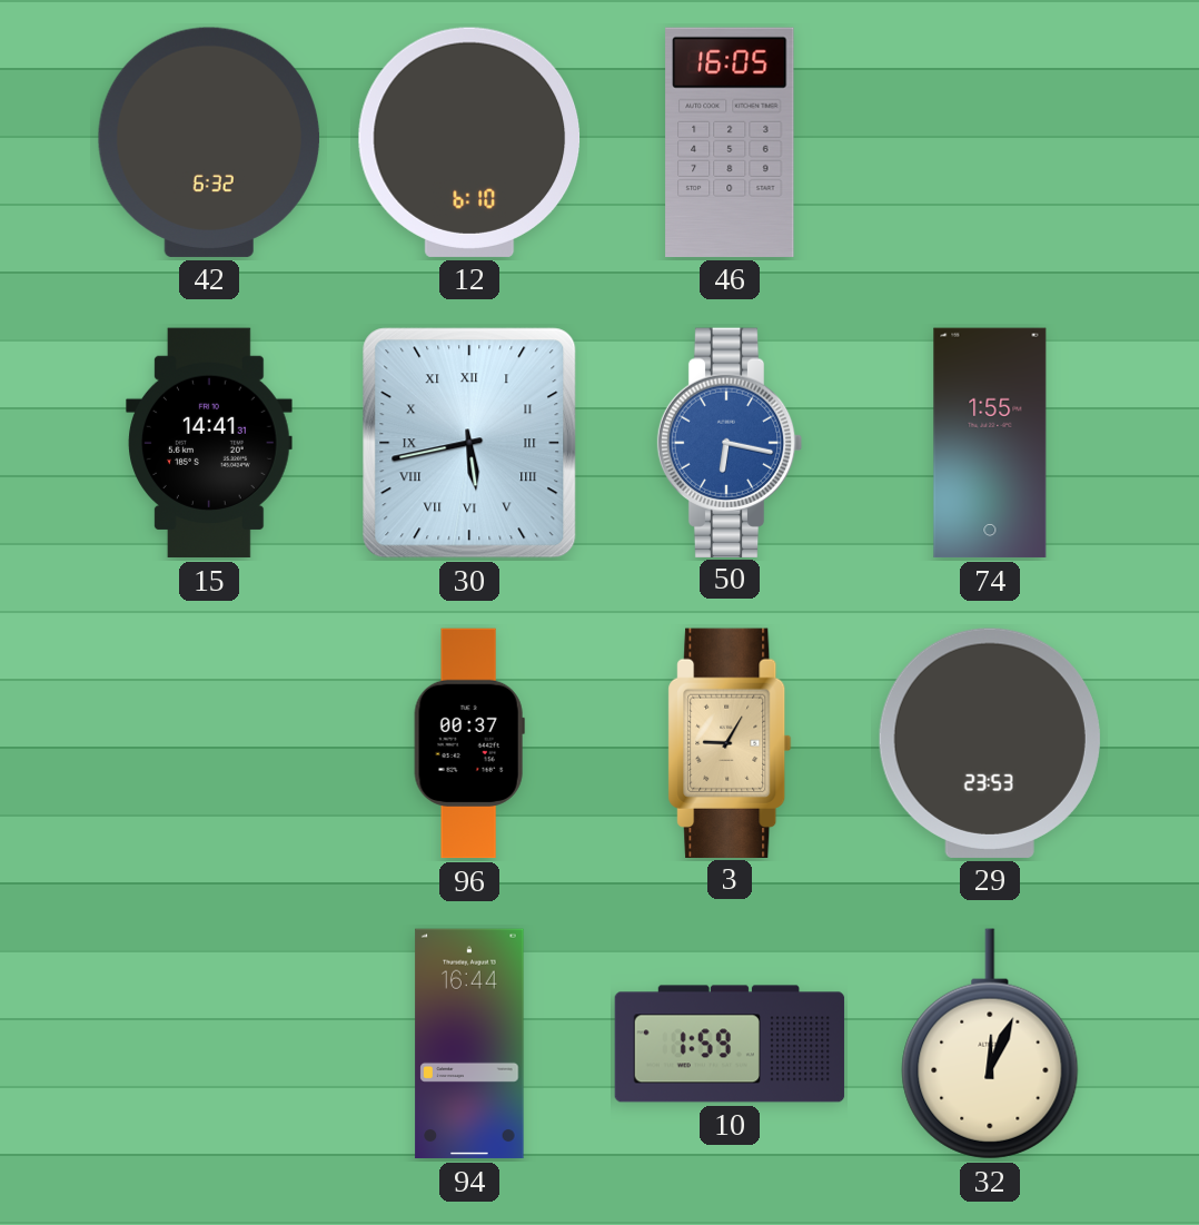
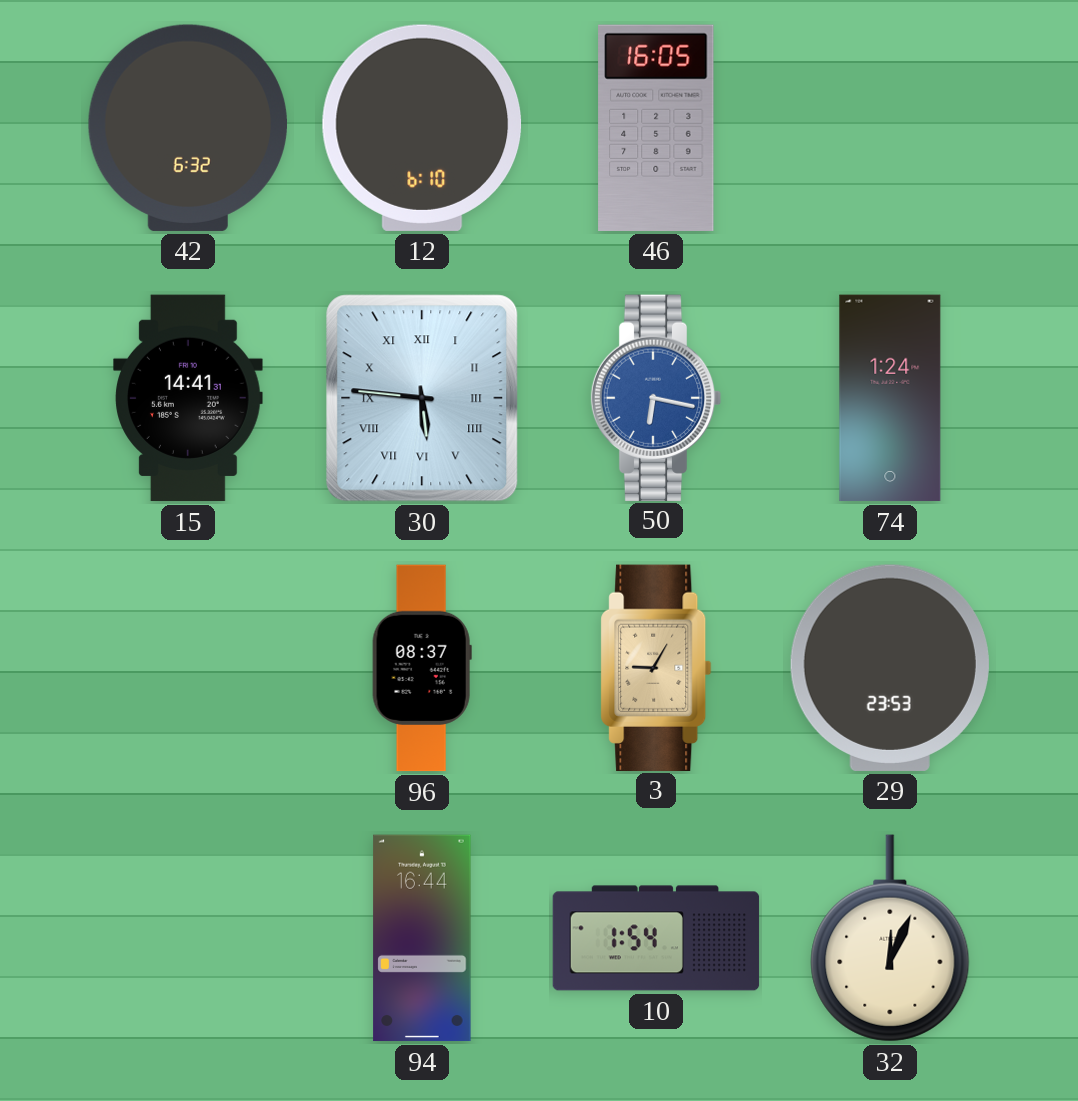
30: 5:43 -> 5:46 (422, 398)
74: 1:55 -> 1:24 (890, 398)
96: 00:37 -> 08:37 (422, 668)
10: 1:59 -> 1:54 (656, 938)
